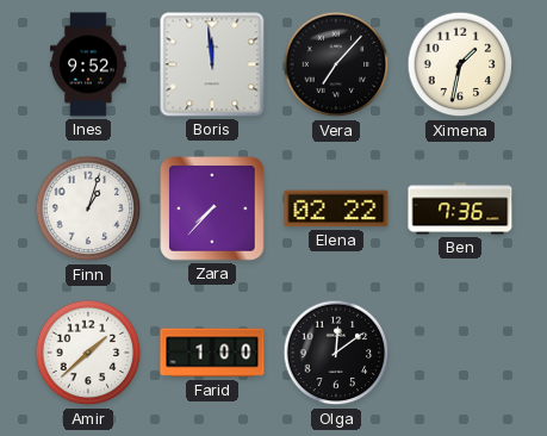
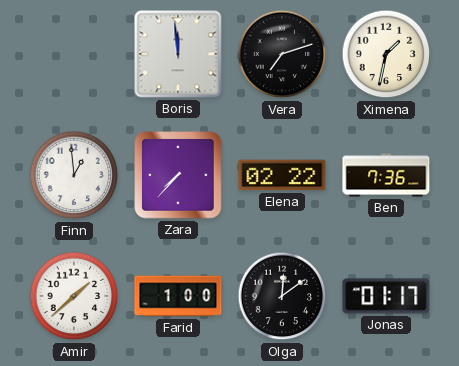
Ines: 9:52 -> none (88, 64)
Vera: 7:07 -> 7:12 (282, 54)
Finn: 1:03 -> 12:59 (74, 175)
Jonas: none -> 01:17 (386, 296)
